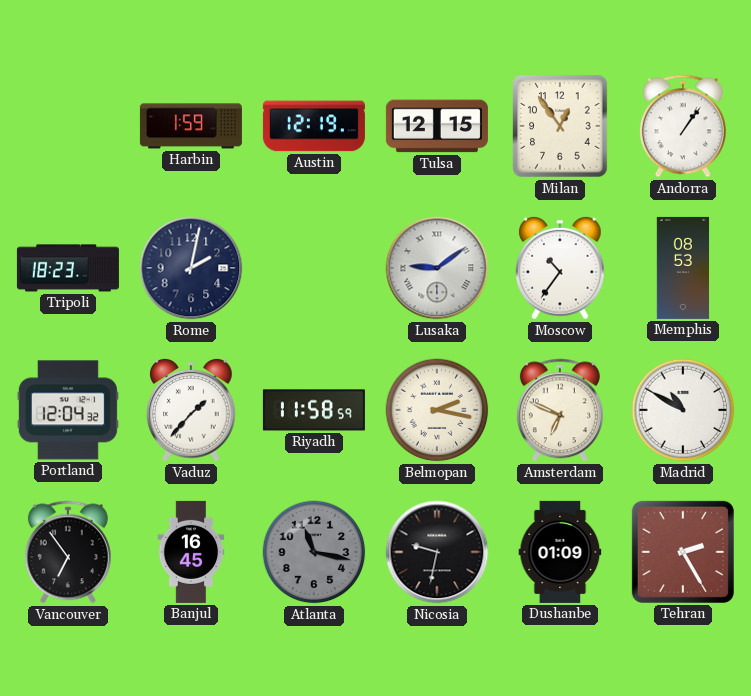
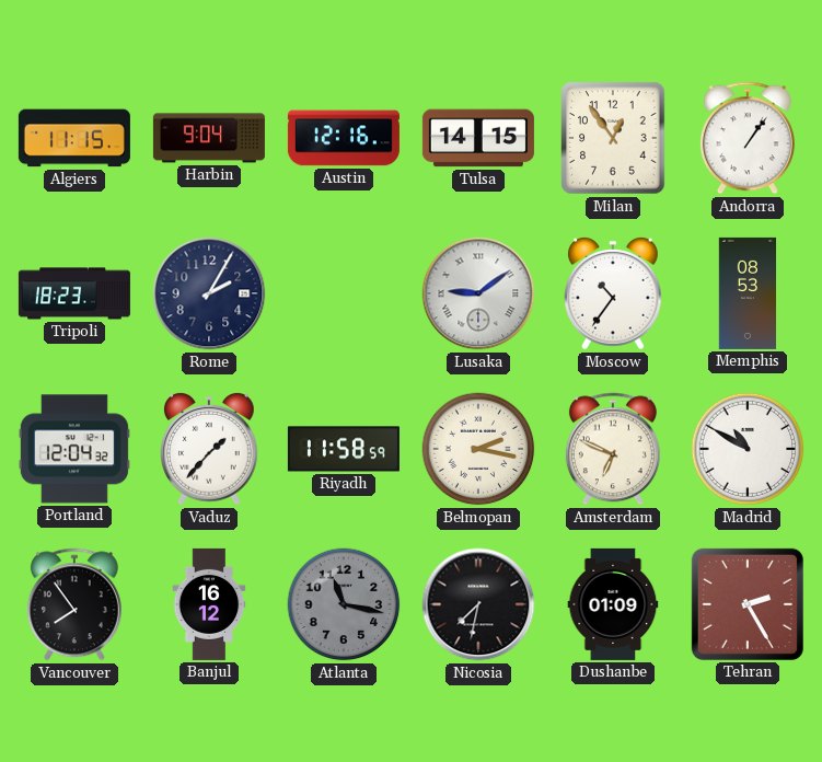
Algiers: none -> 11:15 (74, 138)
Harbin: 1:59 -> 9:04 (209, 138)
Austin: 12:19 -> 12:16 (344, 138)
Tulsa: 12:15 -> 14:15 (478, 138)
Rome: 2:02 -> 2:05 (209, 293)
Vancouver: 6:54 -> 7:54 (74, 604)
Banjul: 16:45 -> 16:12 (209, 604)
Nicosia: 9:32 -> 7:32 (478, 604)
